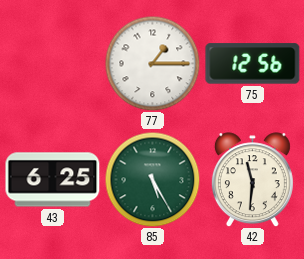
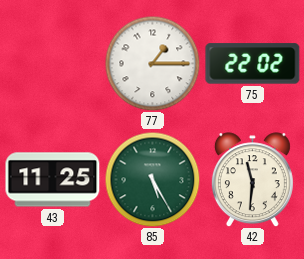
75: 12:56 -> 22:02 (253, 64)
43: 6:25 -> 11:25 (53, 180)
